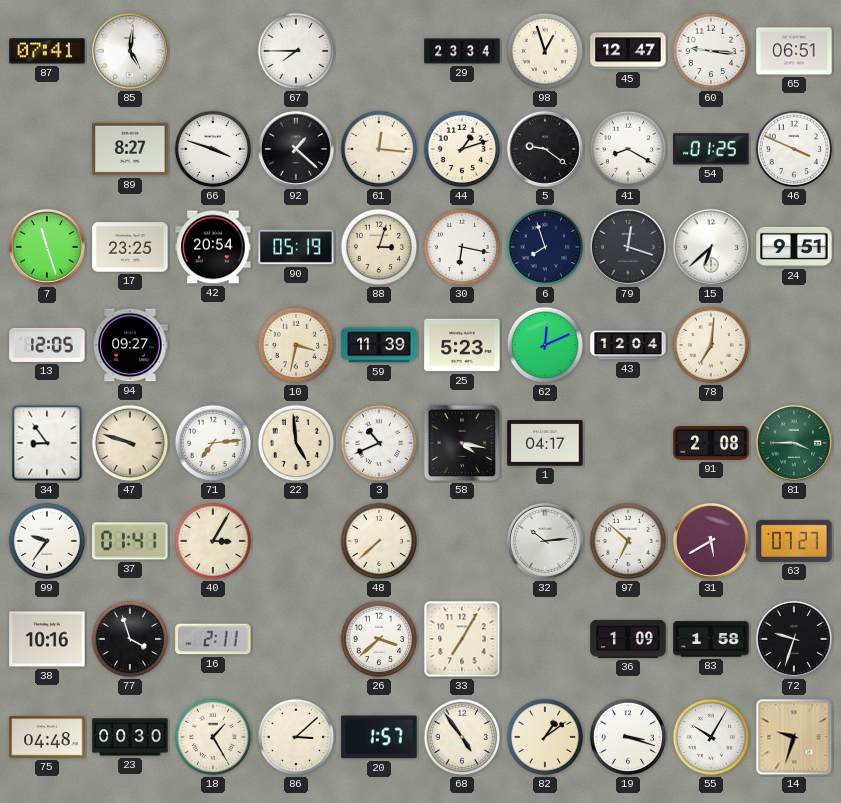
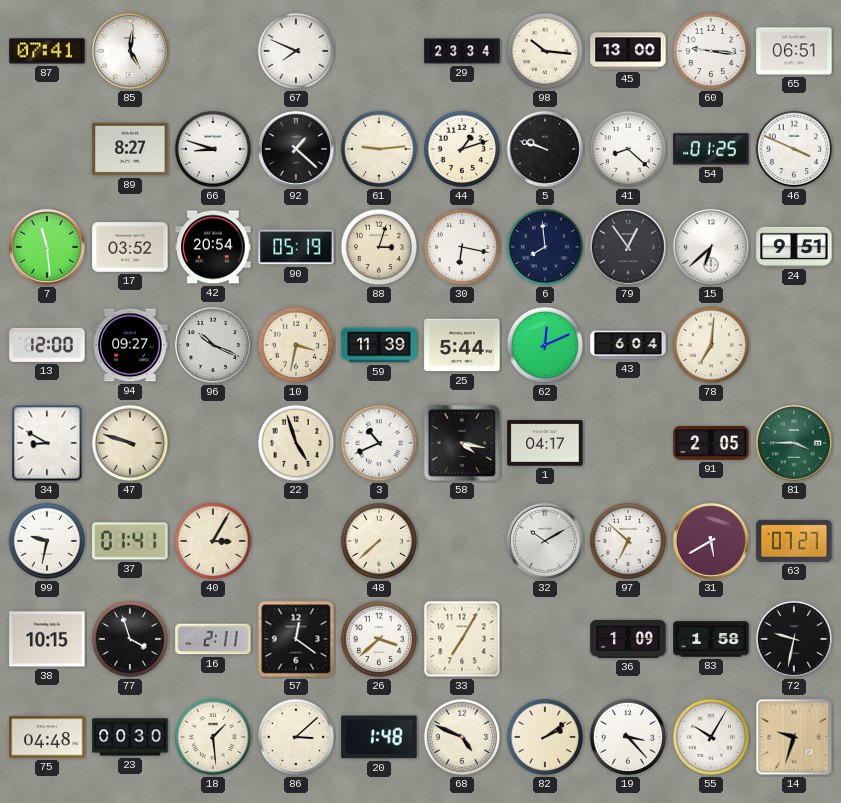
67: 7:45 -> 7:49 (296, 51)
98: 12:57 -> 10:16 (545, 51)
45: 12:47 -> 13:00 (628, 51)
66: 3:48 -> 8:48 (213, 149)
61: 12:16 -> 9:14 (379, 149)
5: 9:21 -> 9:48 (545, 149)
41: 8:20 -> 8:22 (628, 149)
7: 11:27 -> 11:29 (47, 247)
17: 23:25 -> 03:52 (130, 247)
6: 7:57 -> 7:59 (545, 247)
79: 12:18 -> 12:54 (628, 247)
13: 12:05 -> 12:00 (47, 345)
96: none -> 10:19 (213, 345)
25: 5:23 -> 5:44 (462, 345)
43: 12:04 -> 6:04 (628, 345)
34: 8:54 -> 8:50 (47, 443)
71: 7:14 -> none (213, 443)
22: 4:59 -> 4:57 (296, 443)
91: 2:08 -> 2:05 (711, 443)
99: 9:36 -> 9:32 (47, 541)
32: 10:14 -> 10:10 (545, 541)
38: 10:16 -> 10:15 (47, 639)
57: none -> 12:21 (296, 639)
72: 9:33 -> 9:32 (794, 639)
18: 1:25 -> 1:29 (213, 737)
20: 1:57 -> 1:48 (379, 737)
68: 4:54 -> 4:49 (462, 737)
82: 1:09 -> 2:09 (545, 737)
19: 3:18 -> 3:23 (628, 737)
